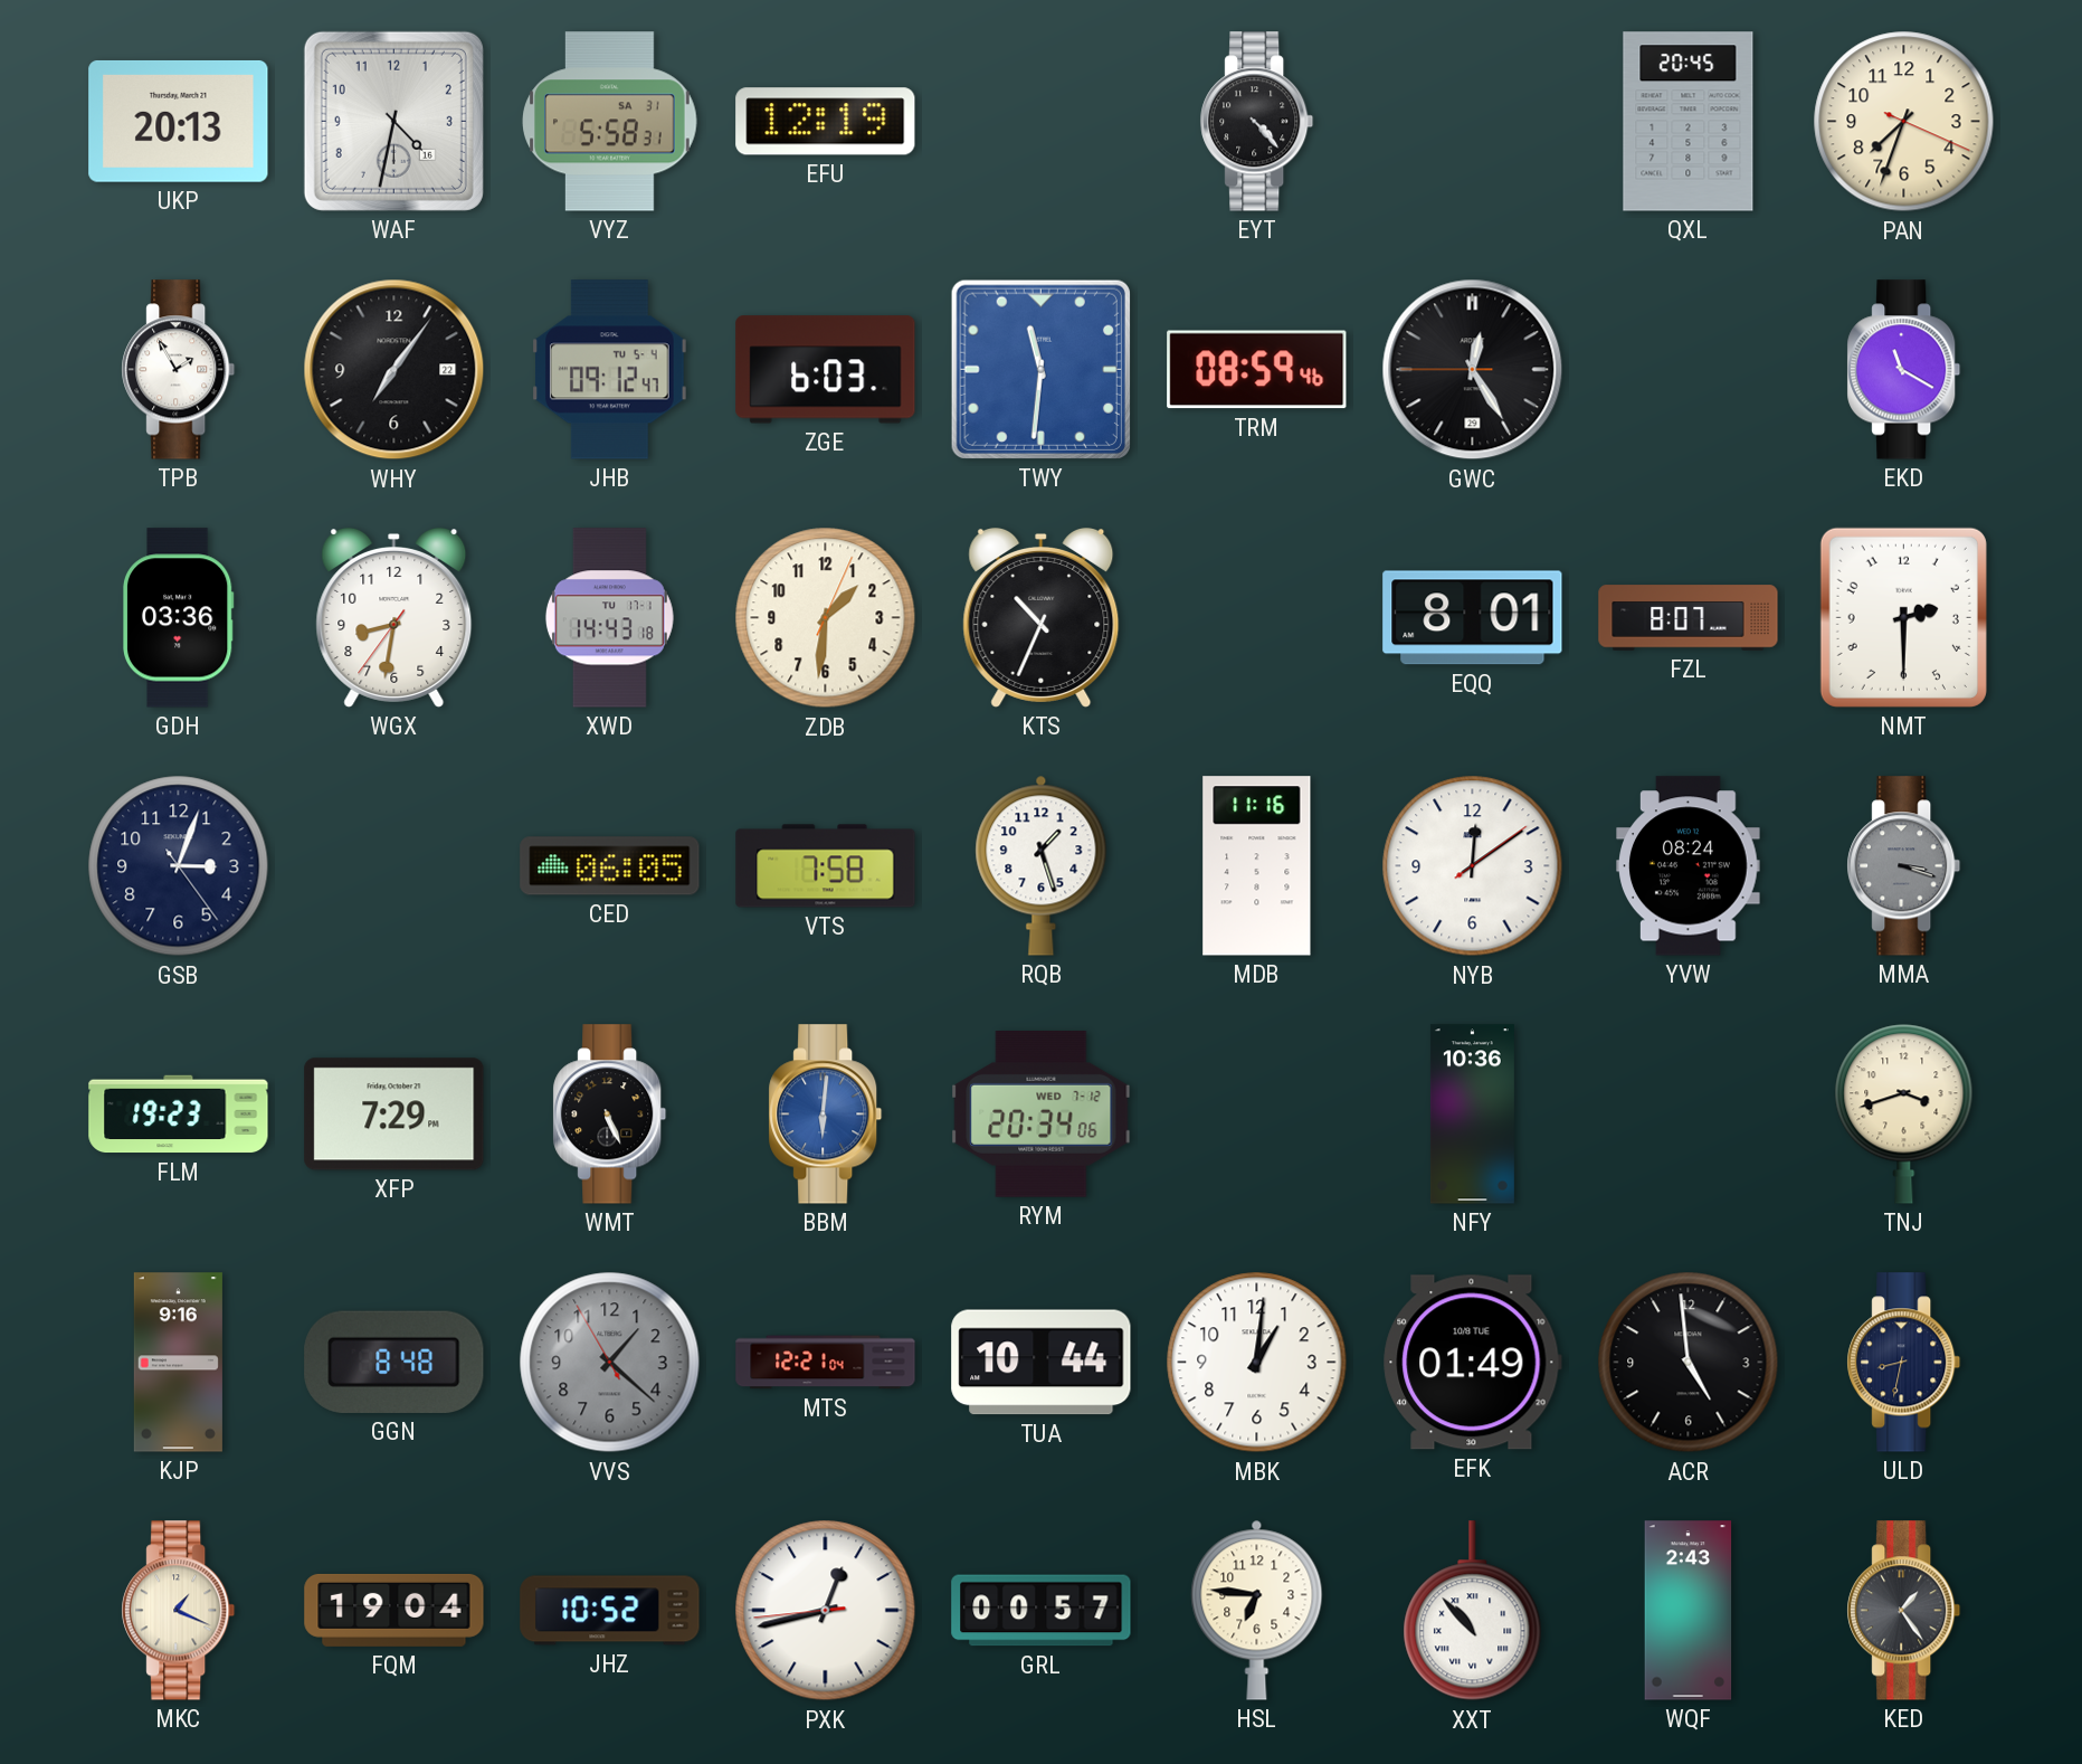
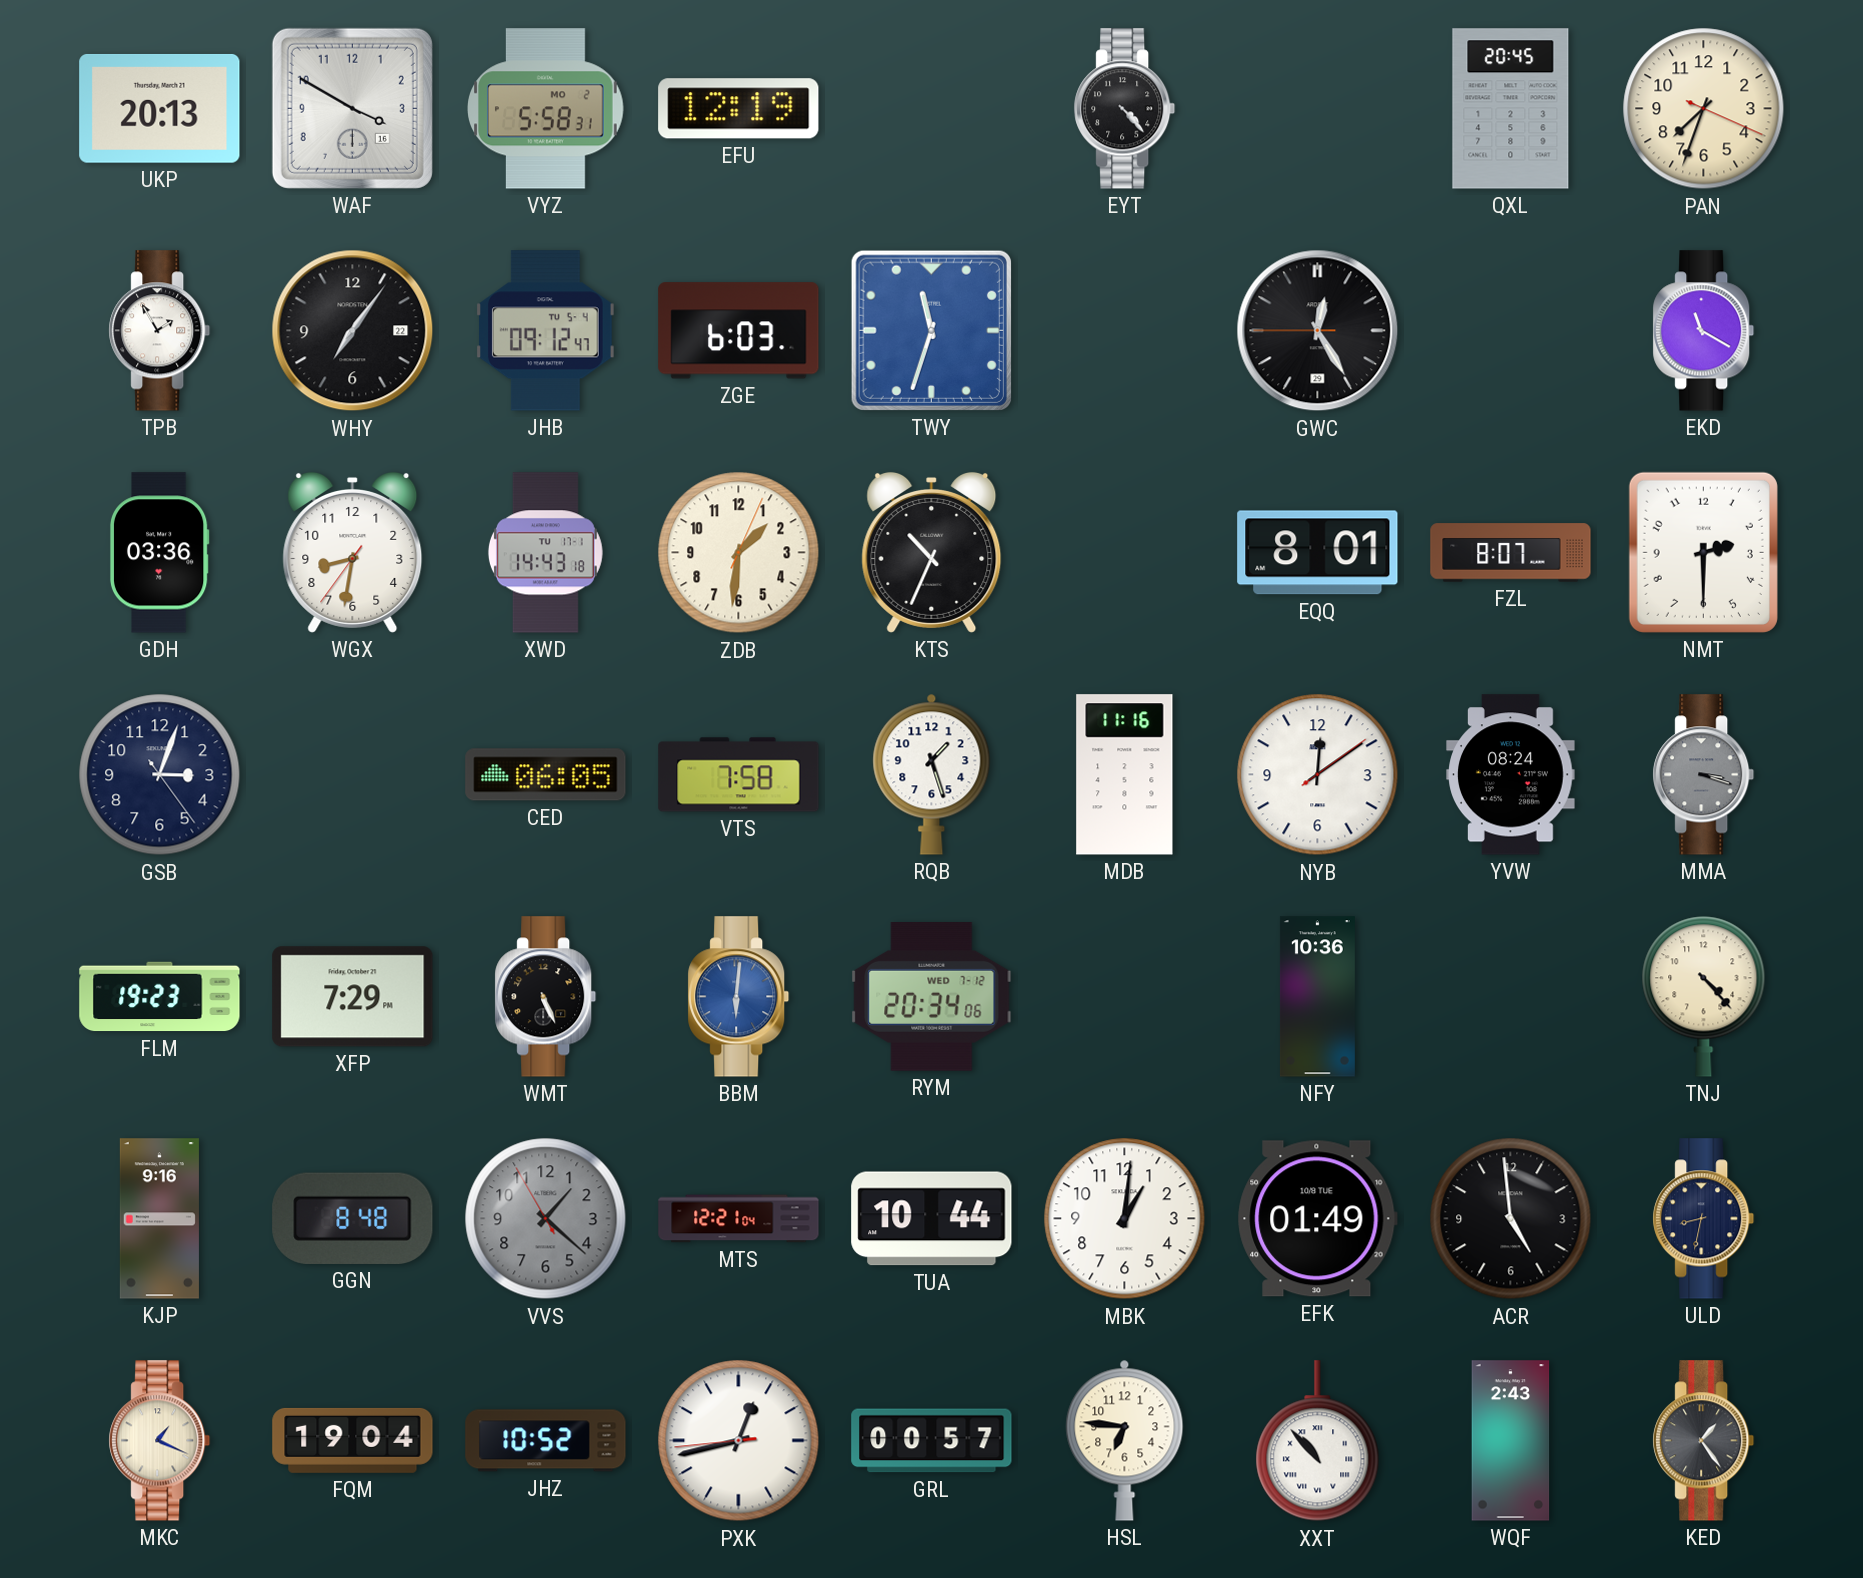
WAF: 4:32 -> 3:50 (352, 108)
VYZ date: SA 31 -> MO 2 (546, 109)
TWY: 11:31 -> 11:33 (931, 330)
TRM: 08:59 -> none (1257, 370)
TNJ: 3:42 -> 4:23 (1704, 996)
